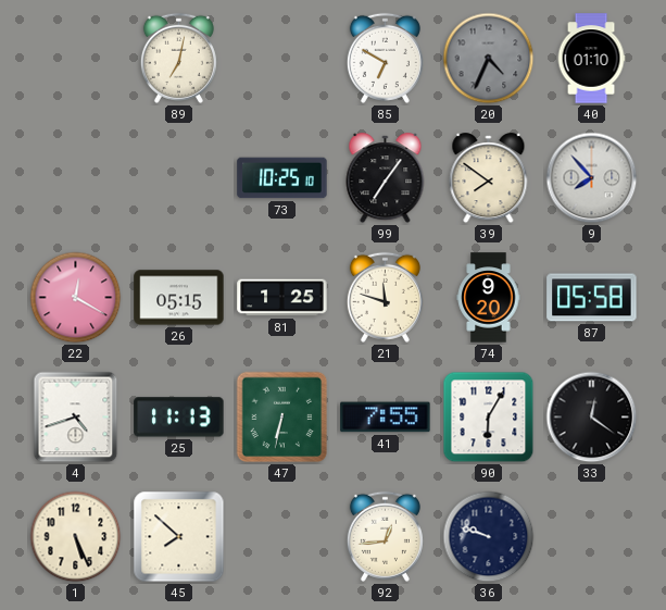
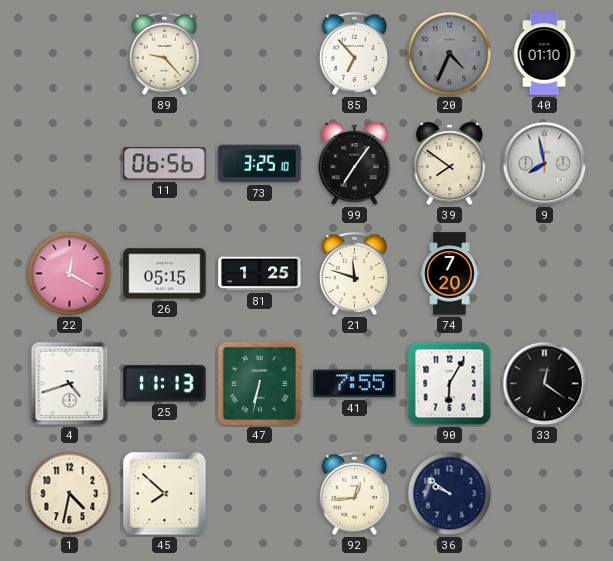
89: 7:02 -> 9:23 (164, 53)
85: 6:50 -> 6:53 (354, 53)
11: none -> 06:56 (165, 164)
73: 10:25 -> 3:25 (260, 164)
9: 7:53 -> 7:58 (545, 164)
74: 9:20 -> 7:20 (450, 274)
87: 05:58 -> none (592, 298)
1: 5:26 -> 4:32 (70, 494)
36: 9:48 -> 9:51 (450, 494)
